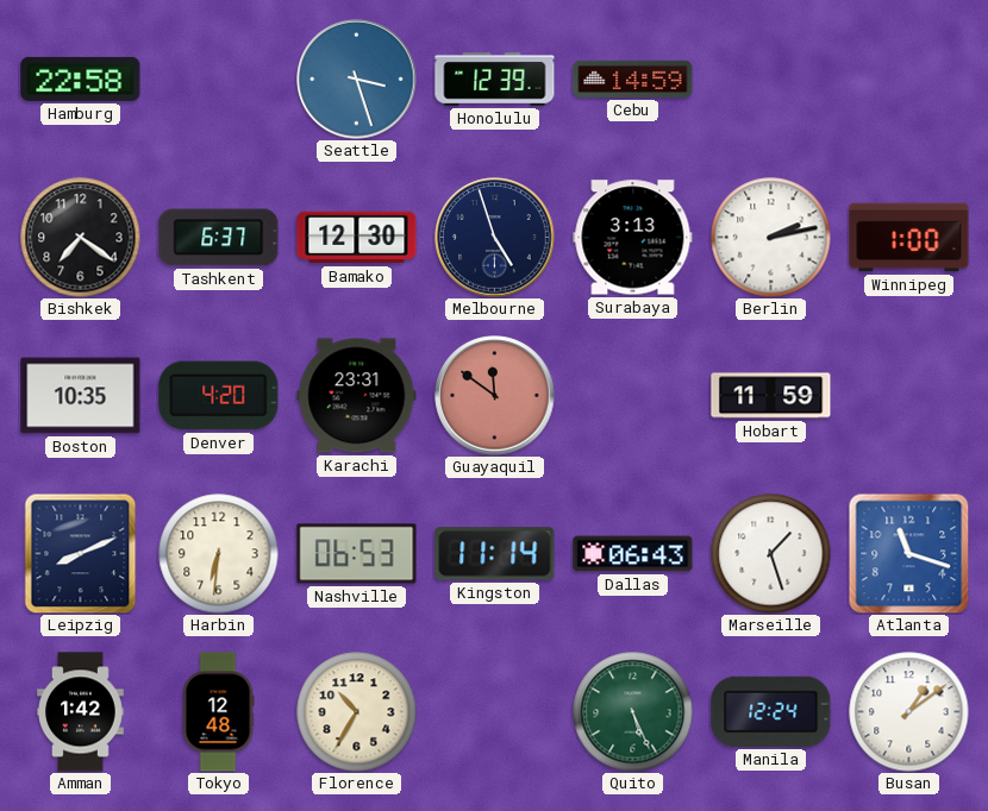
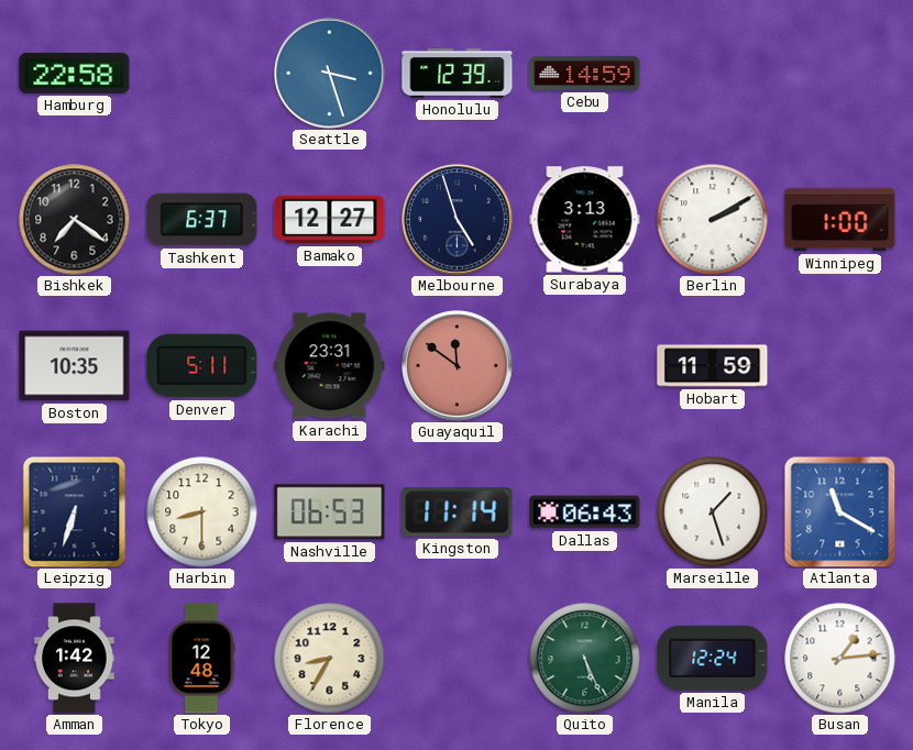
Bamako: 12:30 -> 12:27 (330, 220)
Berlin: 2:13 -> 2:10 (713, 220)
Denver: 4:20 -> 5:11 (202, 366)
Leipzig: 8:11 -> 6:33 (75, 511)
Harbin: 6:31 -> 8:30 (202, 512)
Atlanta: 11:18 -> 11:20 (839, 511)
Florence: 10:35 -> 8:35 (330, 659)
Busan: 1:09 -> 1:14 (840, 659)
